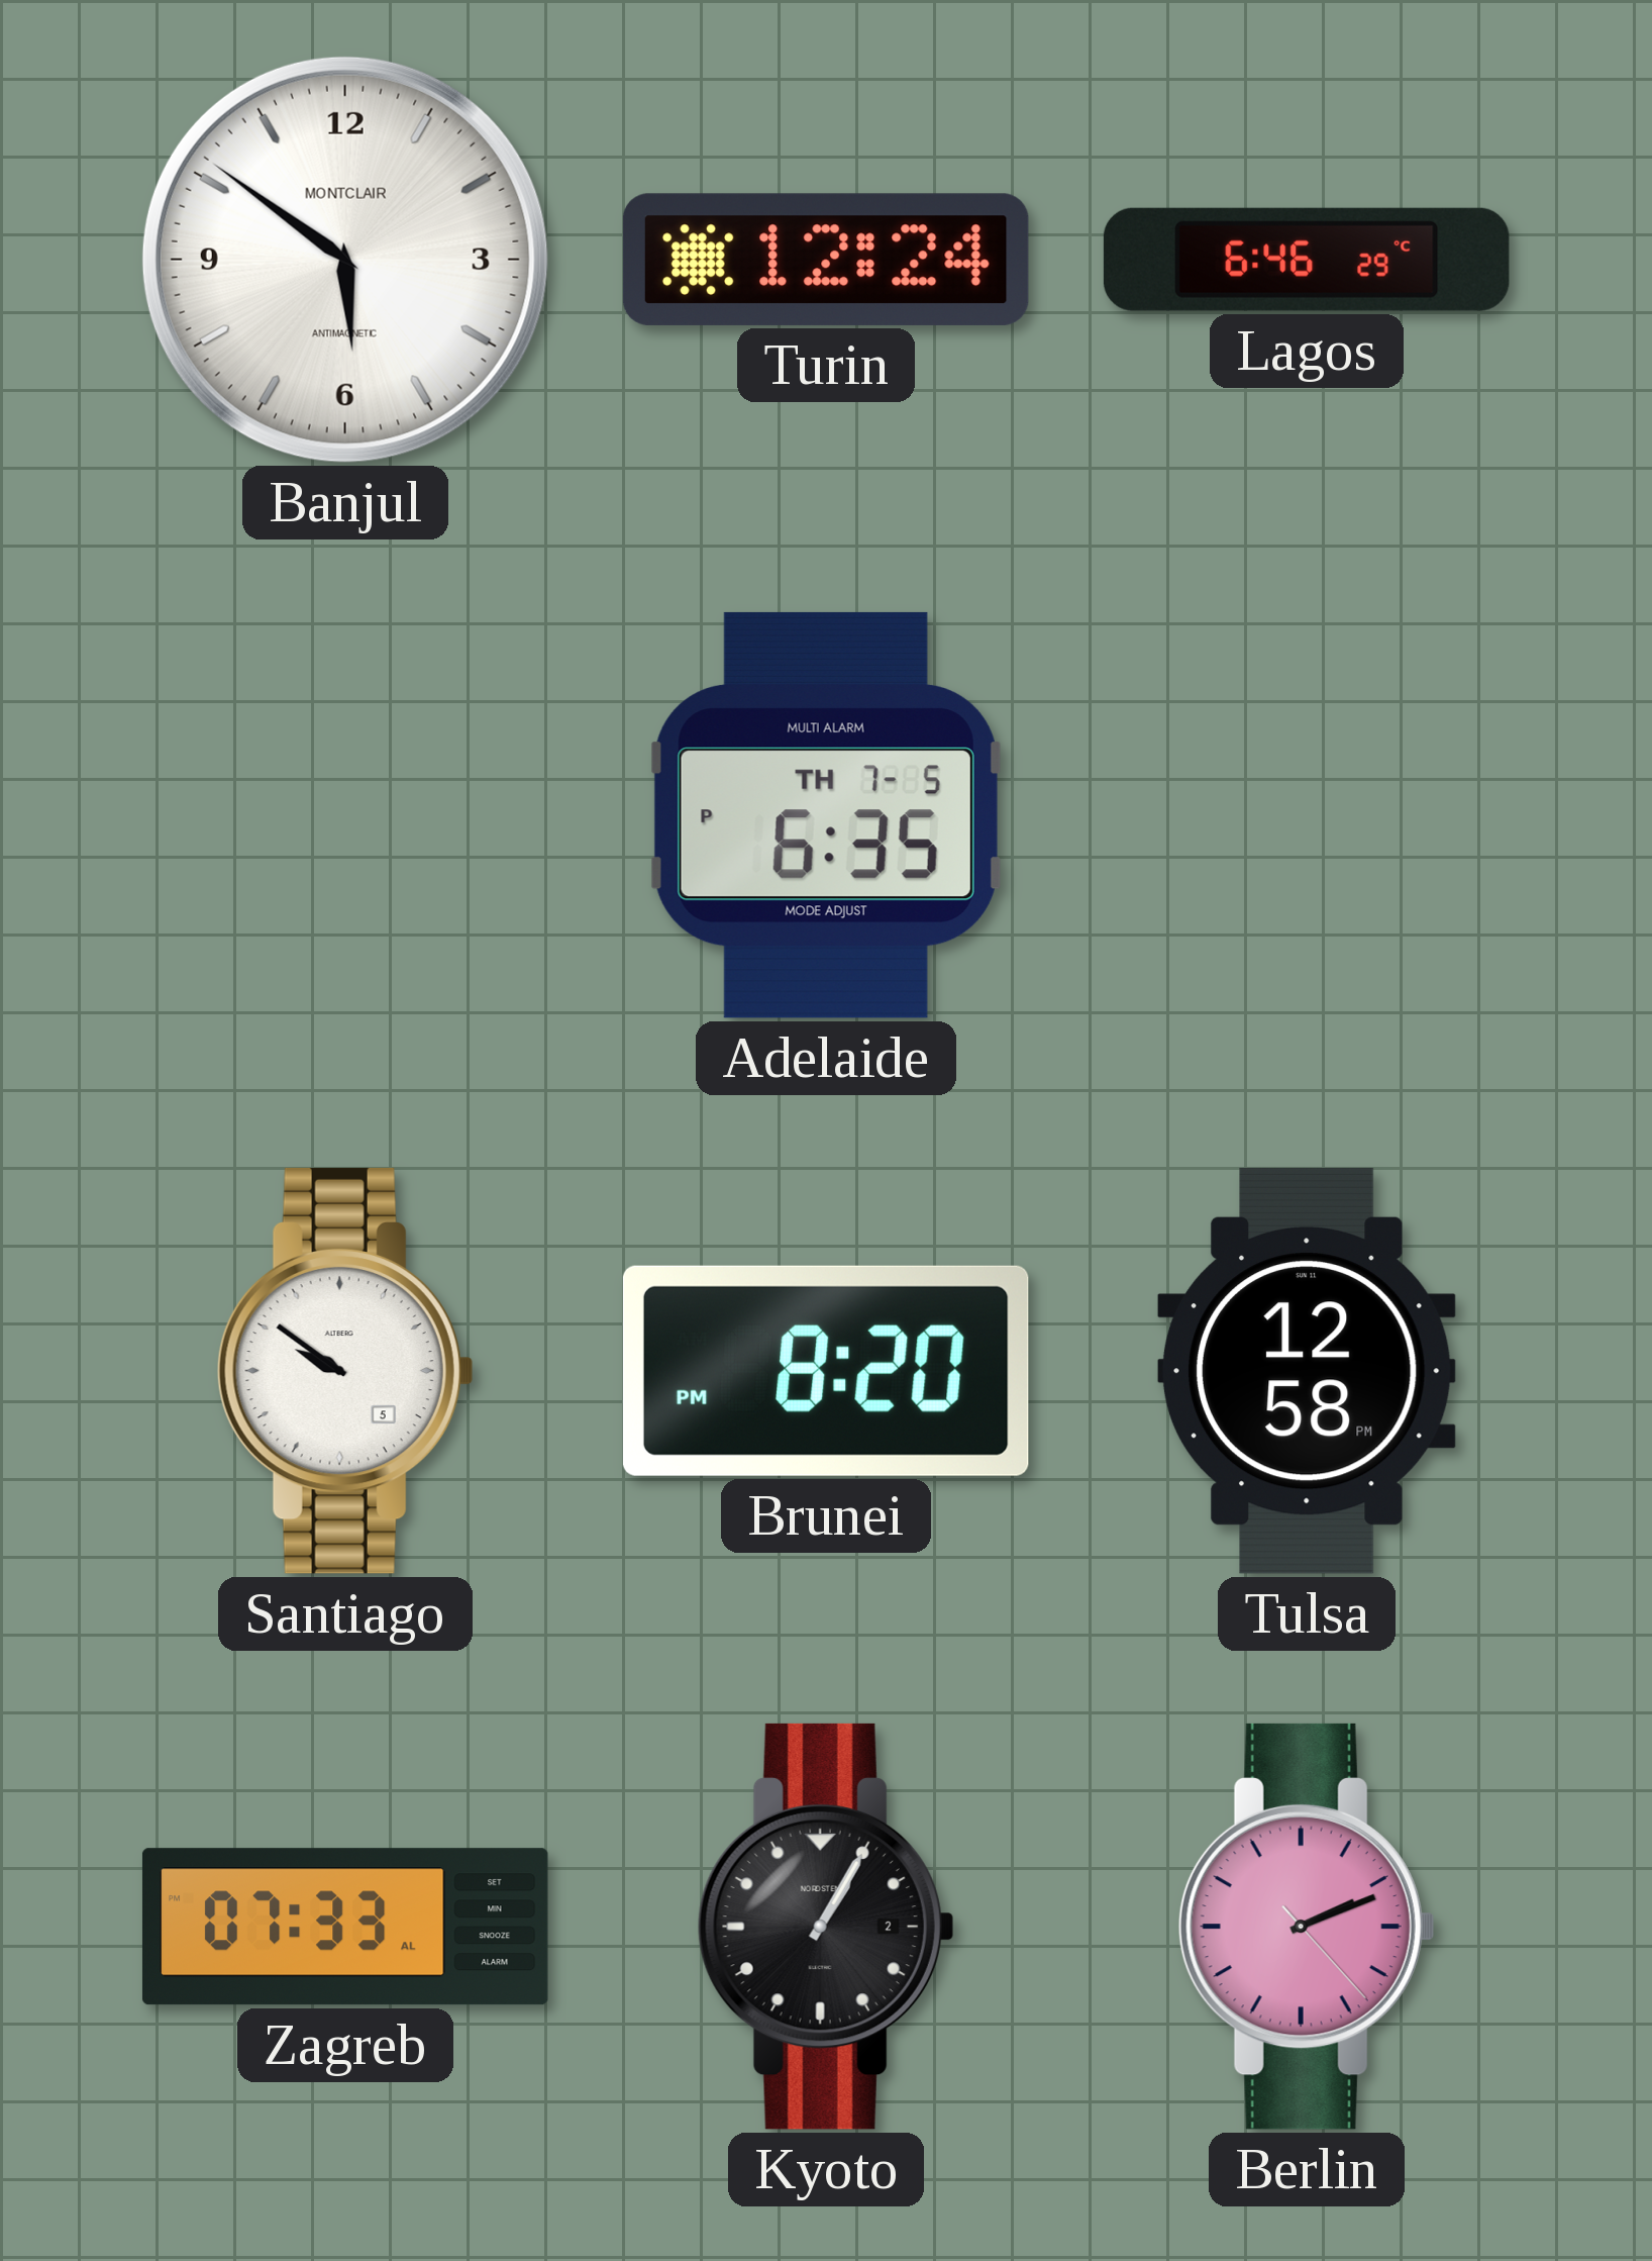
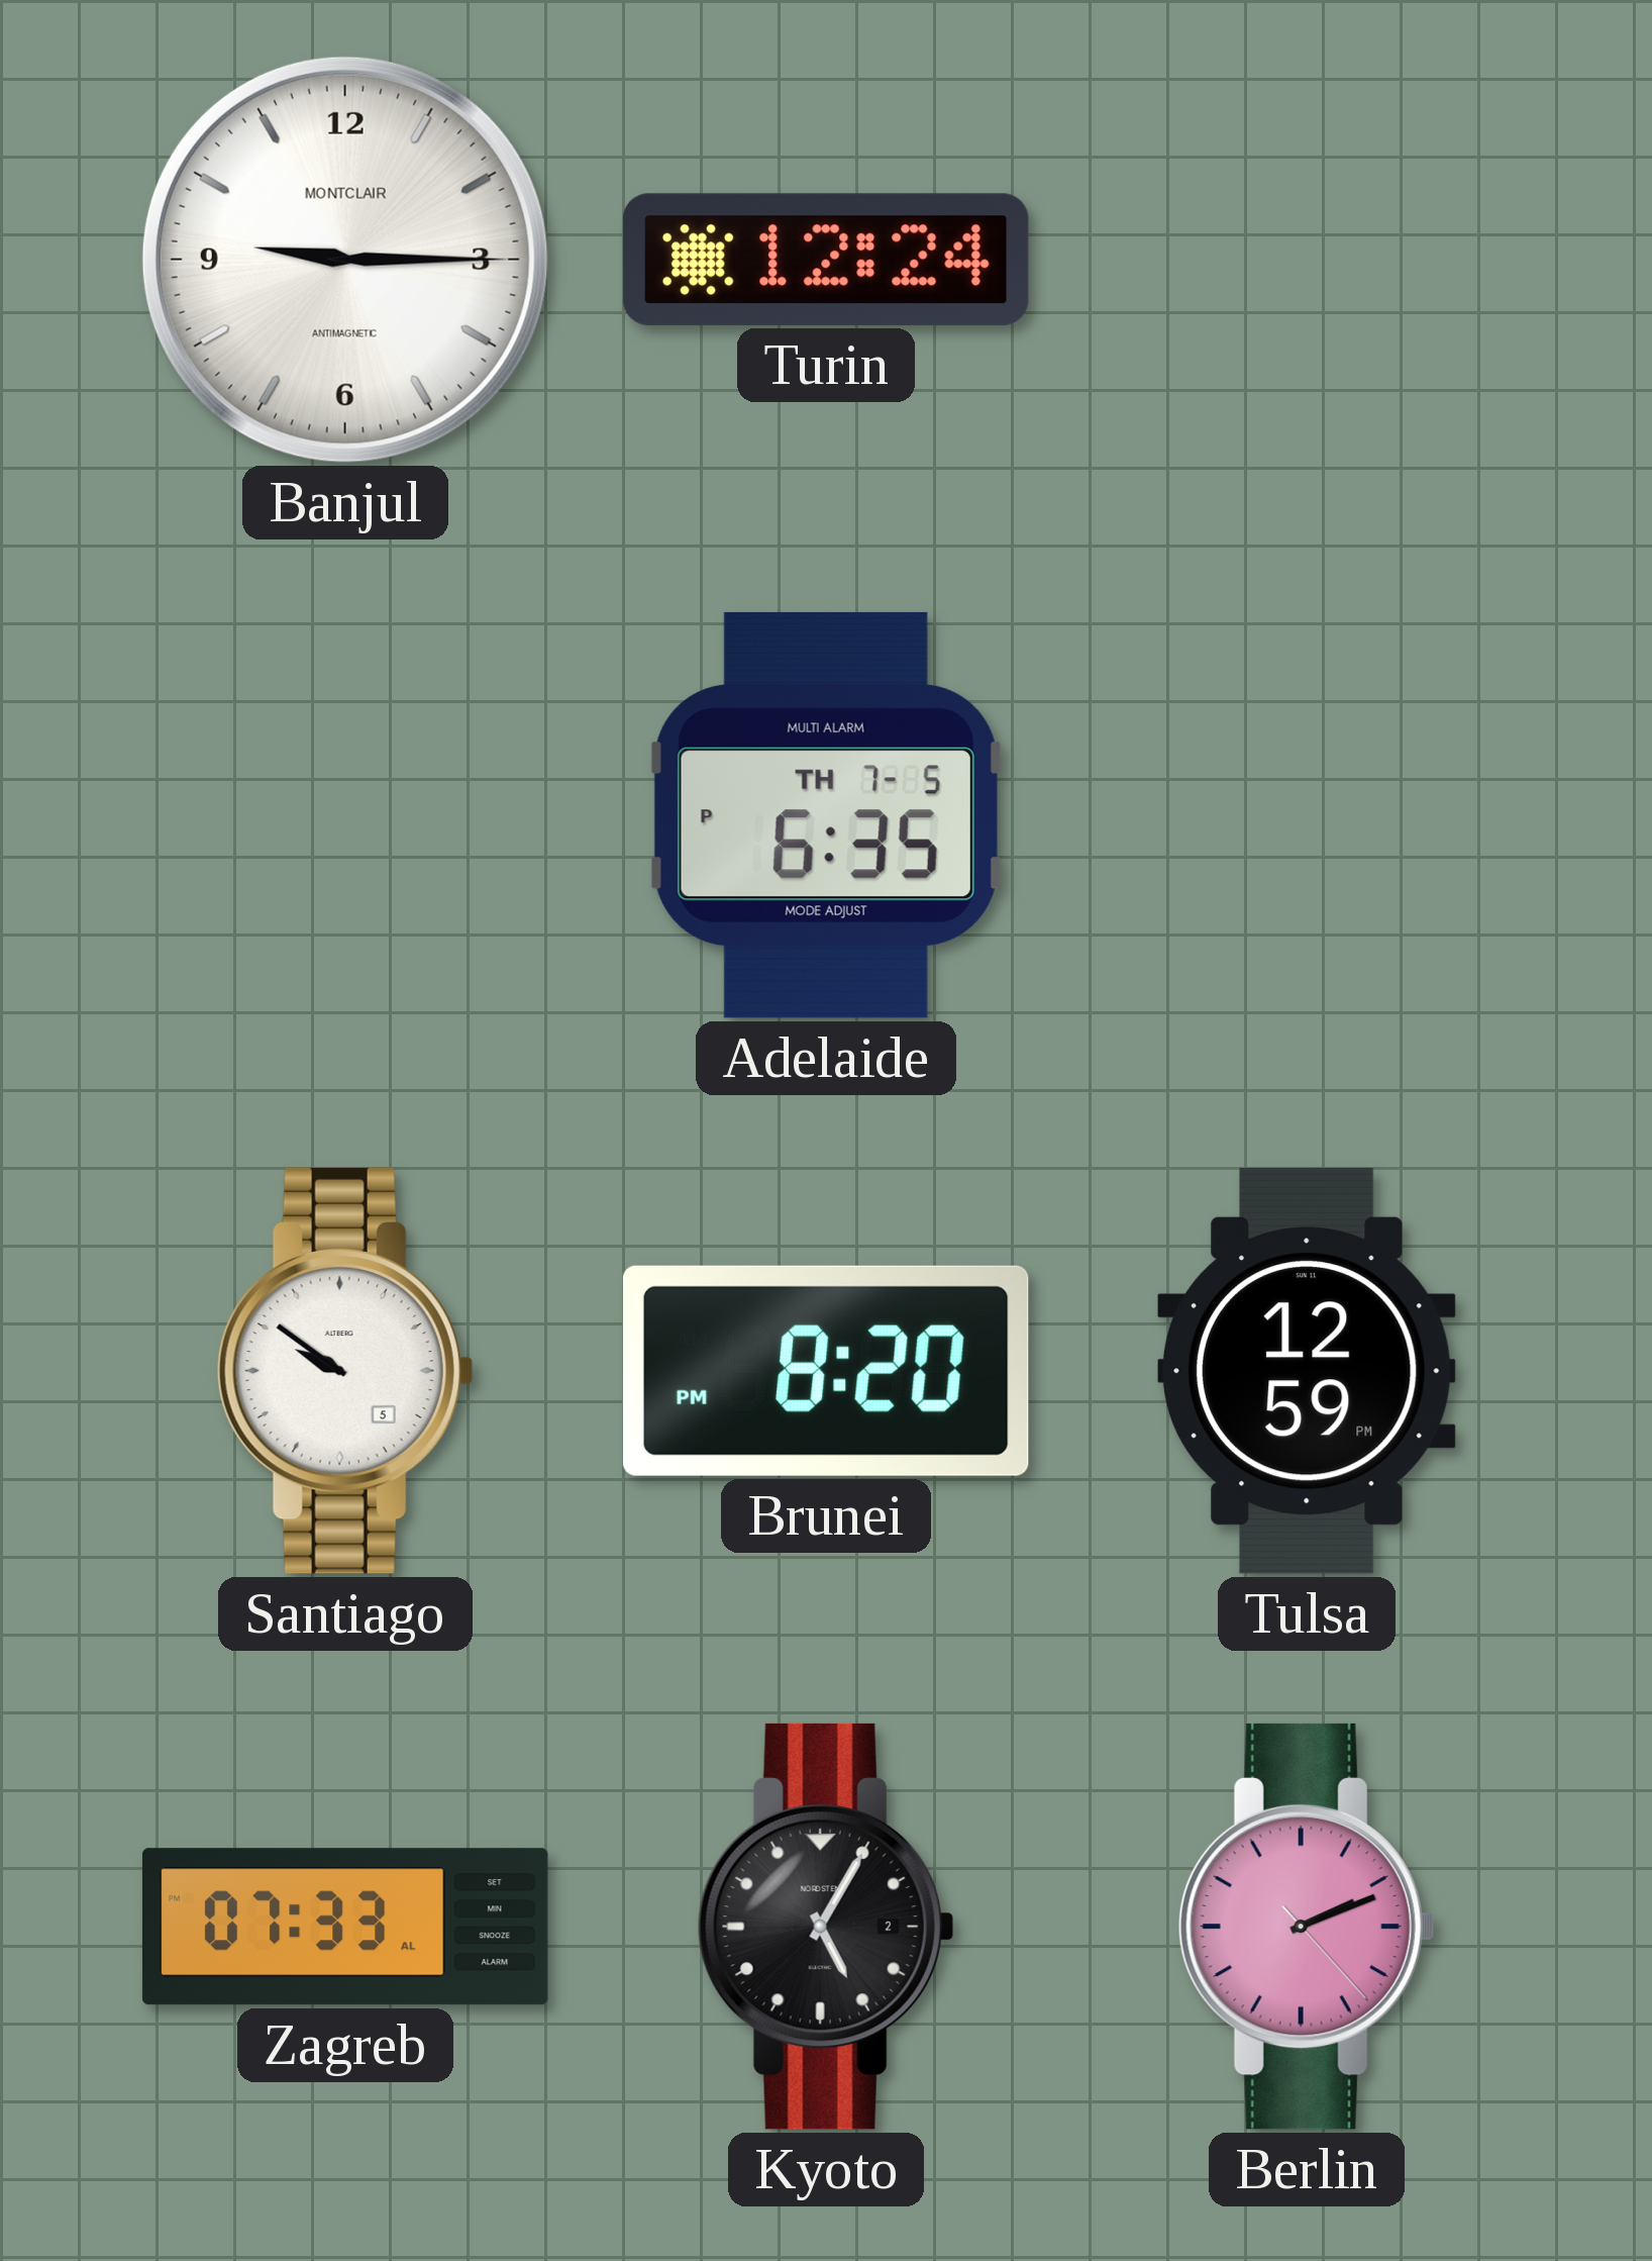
Banjul: 5:51 -> 9:15 (345, 260)
Lagos: 6:46 -> none (1307, 260)
Tulsa: 12:58 -> 12:59 (1307, 1371)
Kyoto: 1:05 -> 5:05 (826, 1927)
